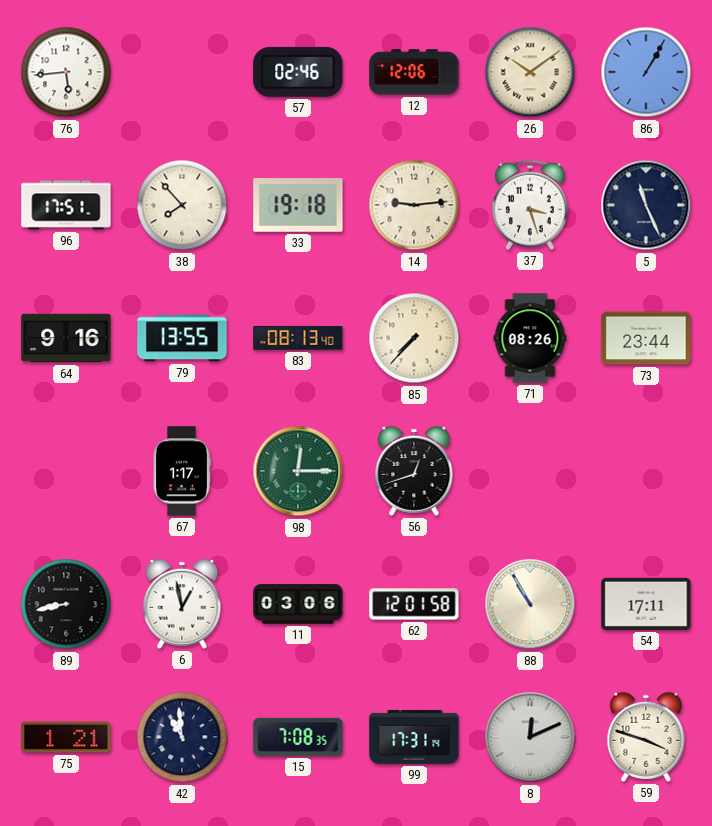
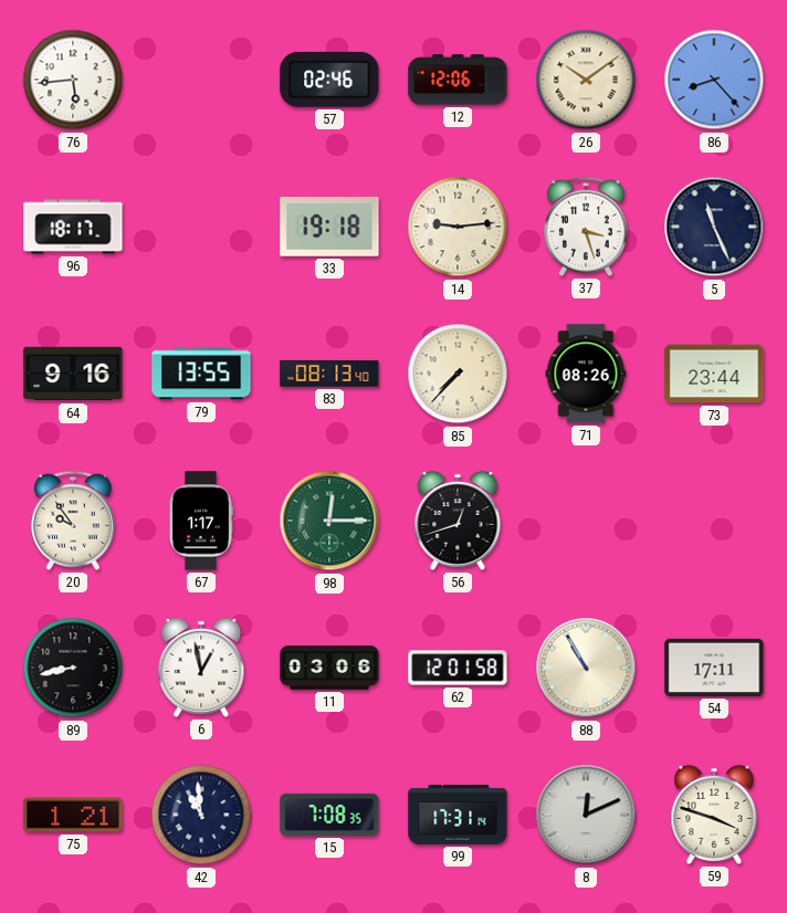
86: 1:05 -> 8:23 (714, 80)
96: 17:51 -> 18:17 (73, 227)
38: 7:53 -> none (182, 205)
20: none -> 9:54 (73, 521)
